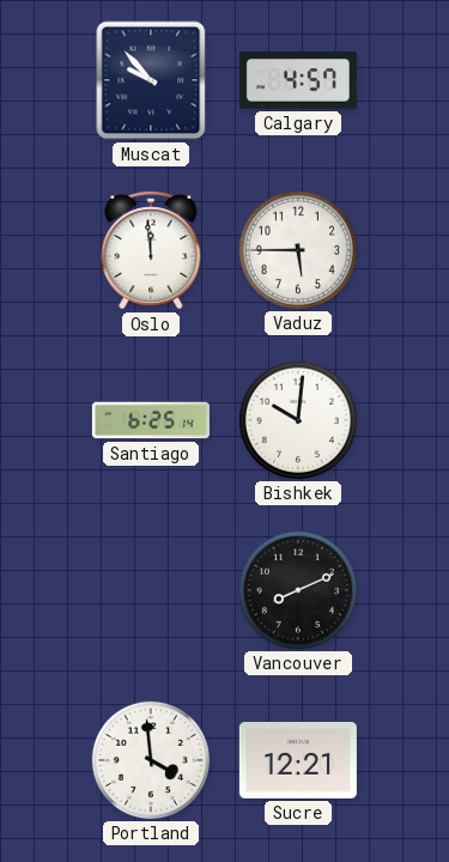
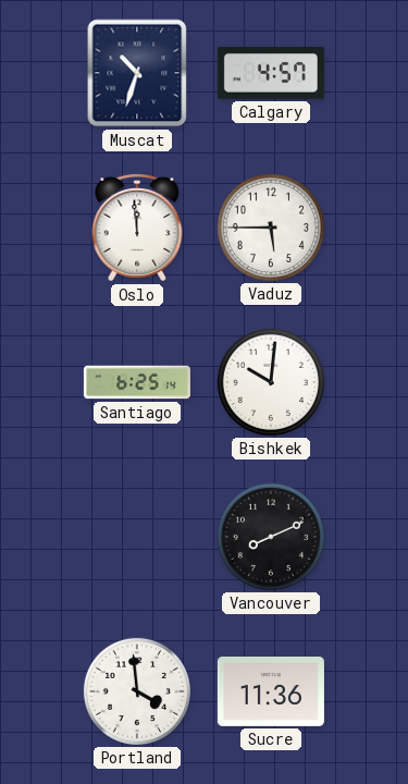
Muscat: 9:53 -> 10:33 (137, 73)
Sucre: 12:21 -> 11:36 (271, 691)
